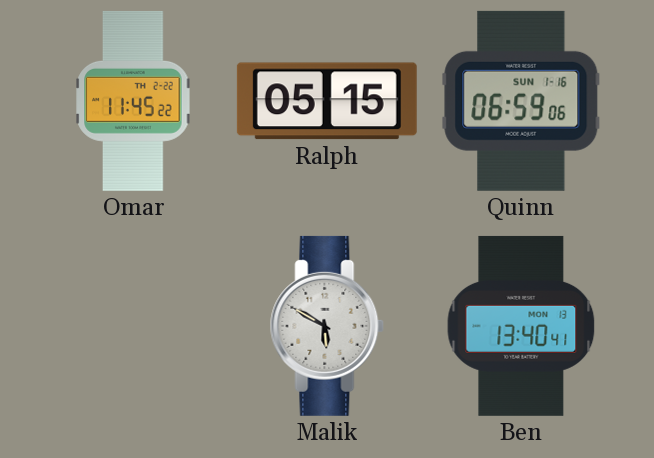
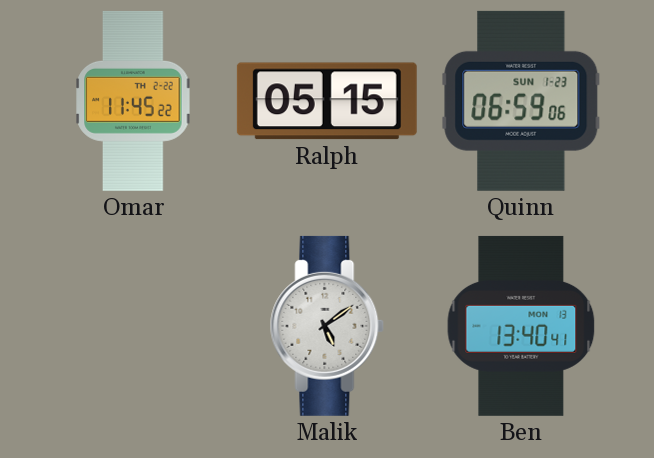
Quinn date: SUN 1-16 -> SUN 1-23 (521, 101)
Malik: 5:50 -> 5:09 (327, 326)
